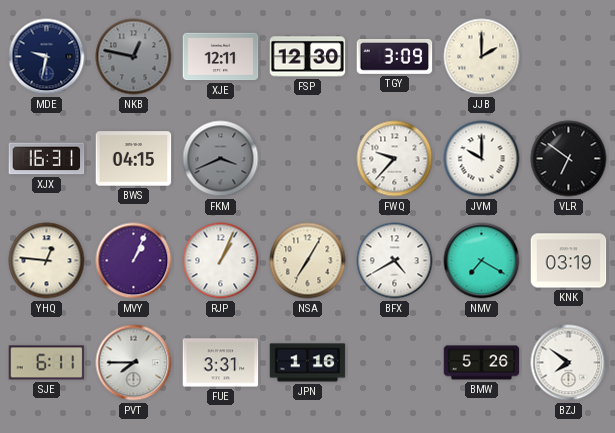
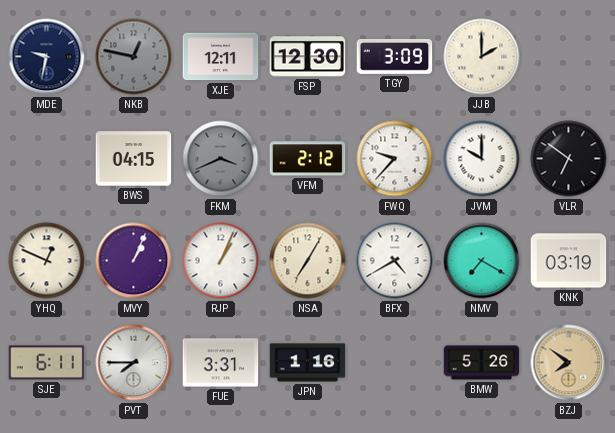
XJX: 16:31 -> none (47, 159)
VFM: none -> 2:12 (308, 159)
YHQ: 12:46 -> 12:49 (47, 261)
BZJ dial: white -> champagne (569, 363)
